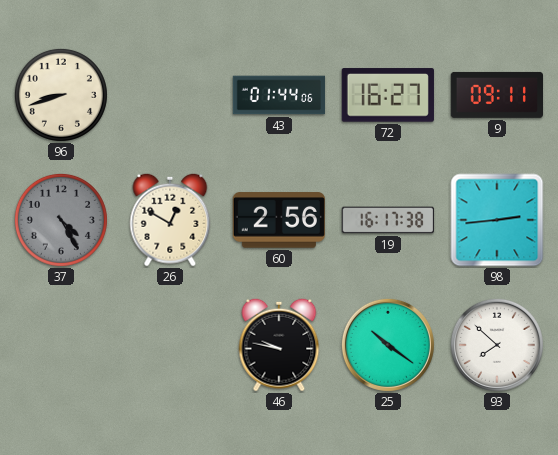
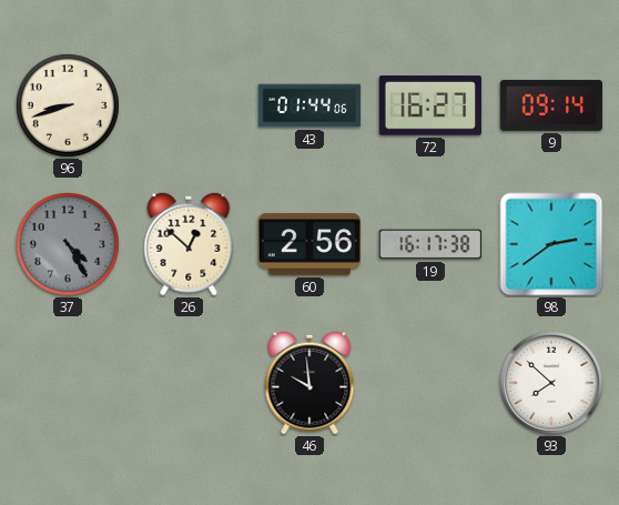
9: 09:11 -> 09:14 (550, 105)
26: 12:50 -> 12:52 (189, 244)
98: 2:44 -> 2:39 (551, 244)
46: 9:47 -> 9:59 (309, 383)
25: 10:21 -> none (388, 345)
